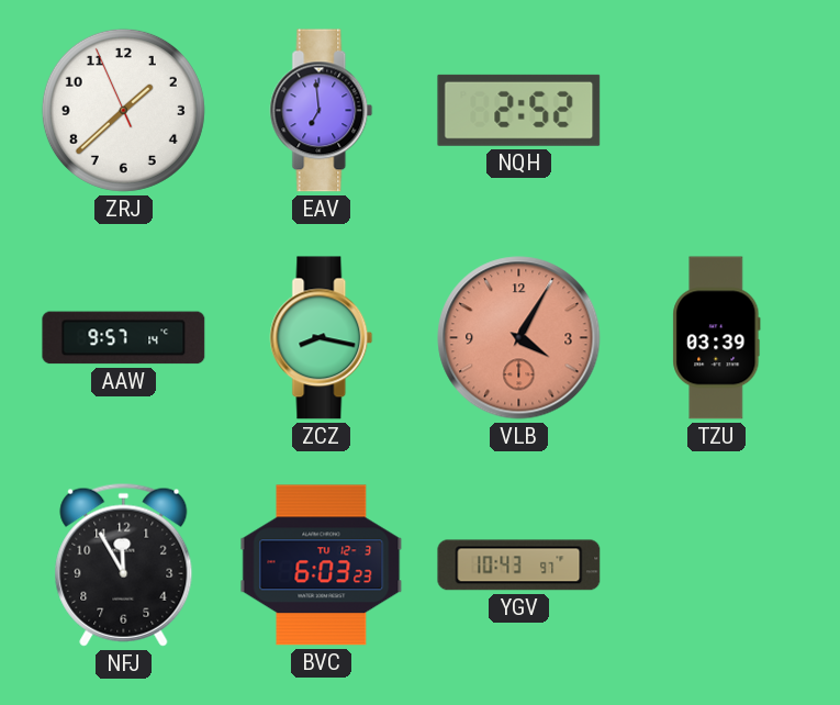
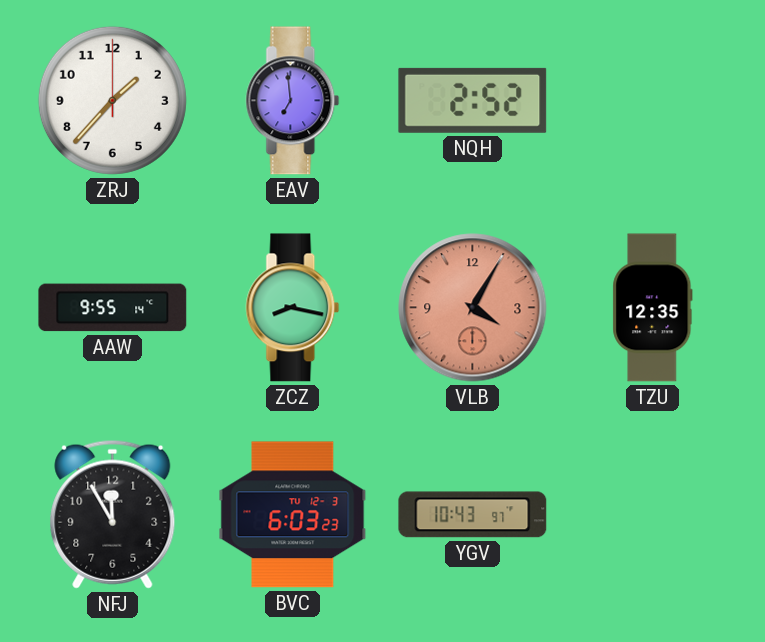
ZRJ: 1:37:56 -> 1:37:00 (112, 100)
AAW: 9:57 -> 9:55 (113, 308)
TZU: 03:39 -> 12:35 (653, 308)
